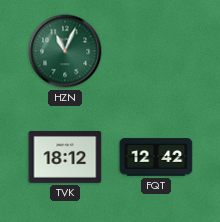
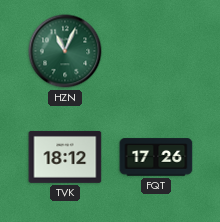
FQT: 12:42 -> 17:26 (156, 157)
